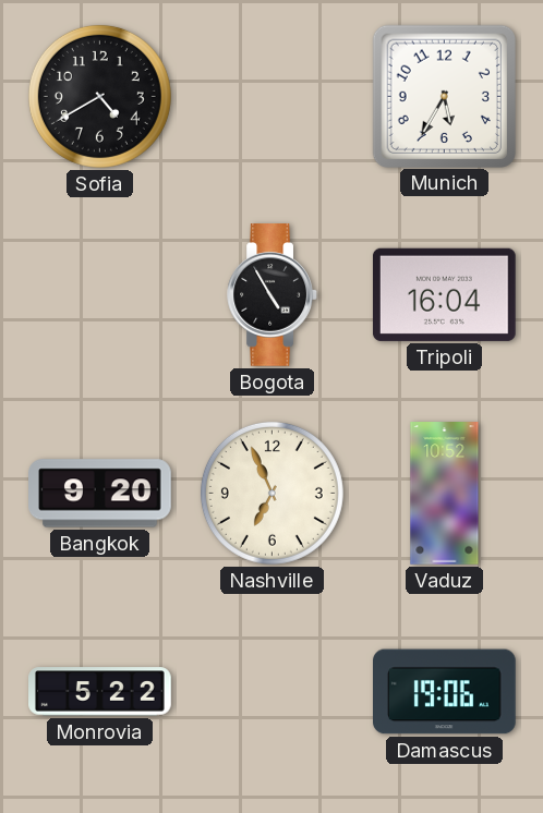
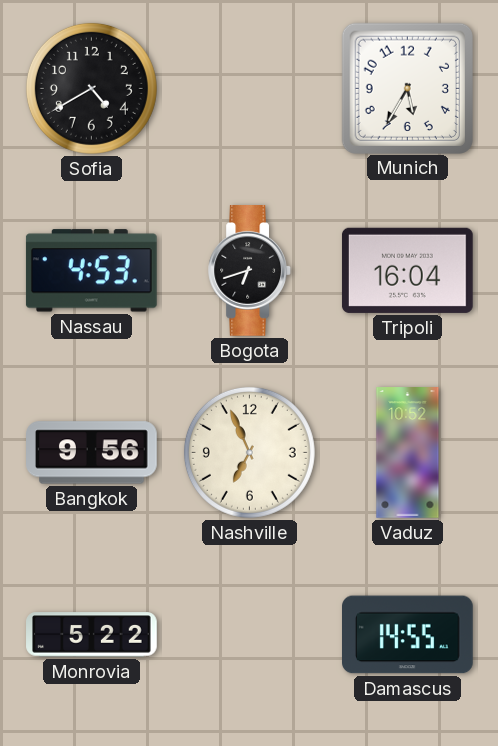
Nassau: none -> 4:53 (91, 271)
Bogota: 4:55 -> 6:42 (249, 271)
Bangkok: 9:20 -> 9:56 (92, 453)
Damascus: 19:06 -> 14:55 (408, 635)
